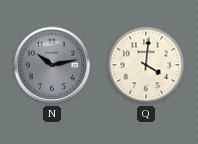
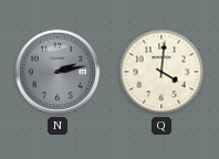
N: 10:13 -> 2:13 (58, 72)
